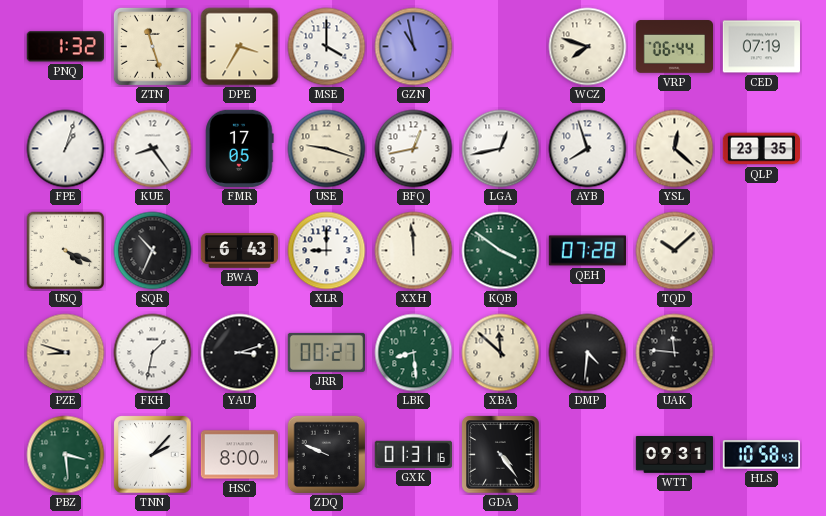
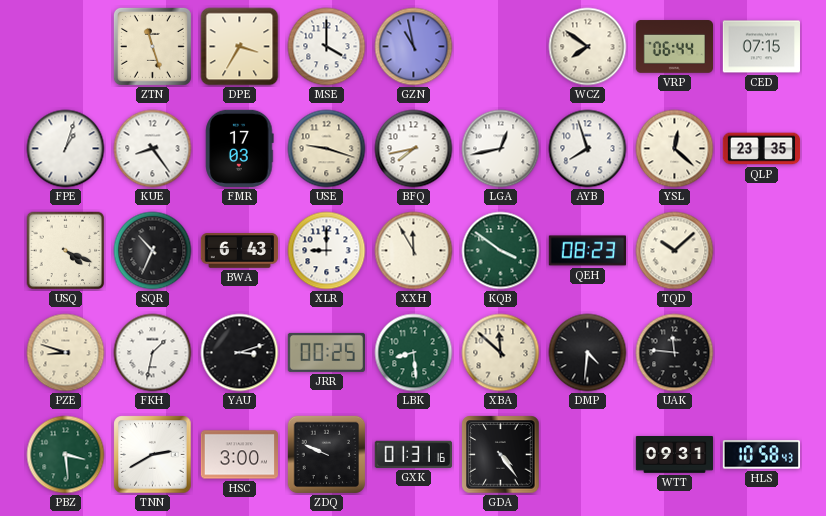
PNQ: 1:32 -> none (65, 47)
WCZ: 7:48 -> 7:51 (588, 47)
CED: 07:19 -> 07:15 (761, 47)
FMR: 17:05 -> 17:03 (240, 148)
BFQ: 12:43 -> 7:43 (414, 149)
XXH: 11:59 -> 11:55 (414, 251)
QEH: 07:28 -> 08:23 (587, 251)
JRR: 00:27 -> 00:25 (326, 352)
TNN: 2:07 -> 2:40 (153, 455)
HSC: 8:00 -> 3:00 (239, 455)
